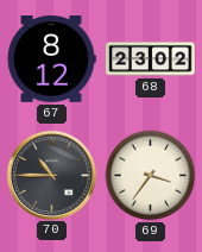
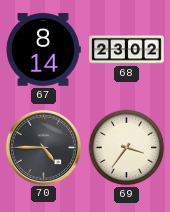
67: 8:12 -> 8:14 (43, 50)
70: 10:45 -> 4:45 (43, 147)
